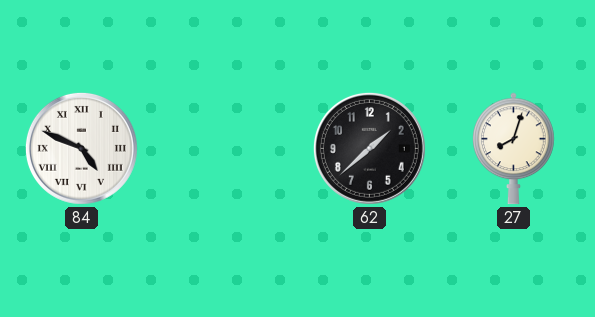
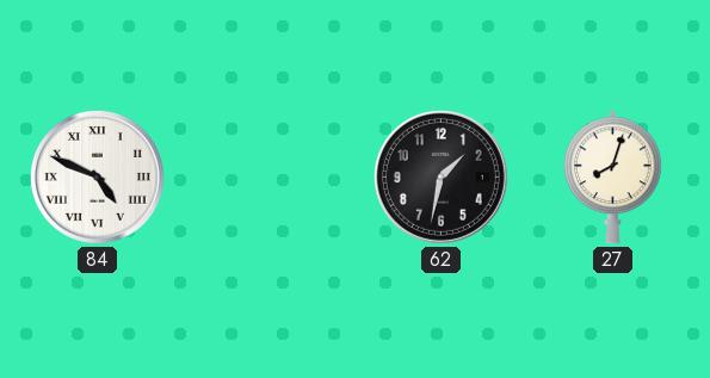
62: 1:38 -> 1:32 (440, 176)
